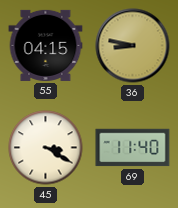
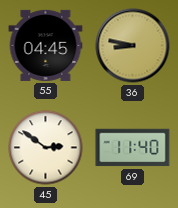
55: 04:15 -> 04:45 (46, 45)
45: 3:20 -> 2:51 (46, 148)
